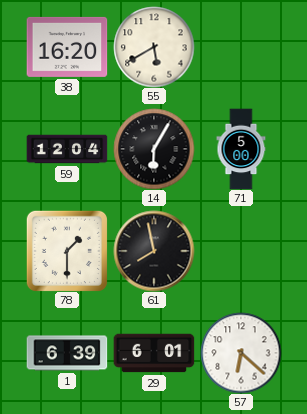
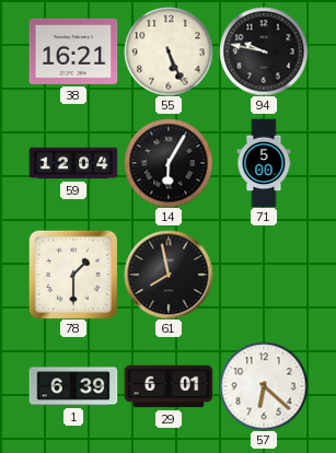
38: 16:20 -> 16:21 (73, 51)
55: 5:40 -> 5:26 (169, 51)
94: none -> 9:47 (264, 51)
